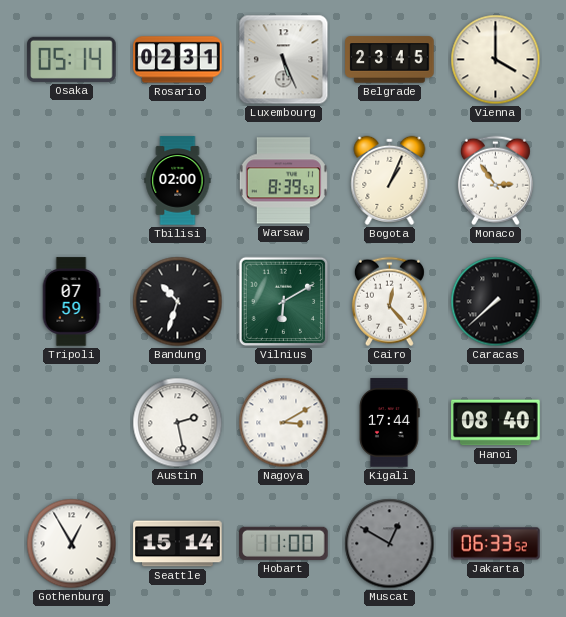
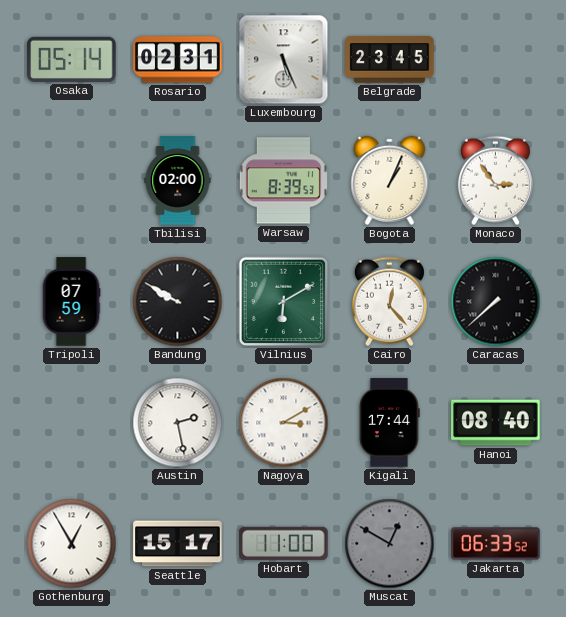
Vienna: 4:00 -> none (496, 60)
Bandung: 10:33 -> 9:50 (178, 302)
Seattle: 15:14 -> 15:17 (178, 544)
